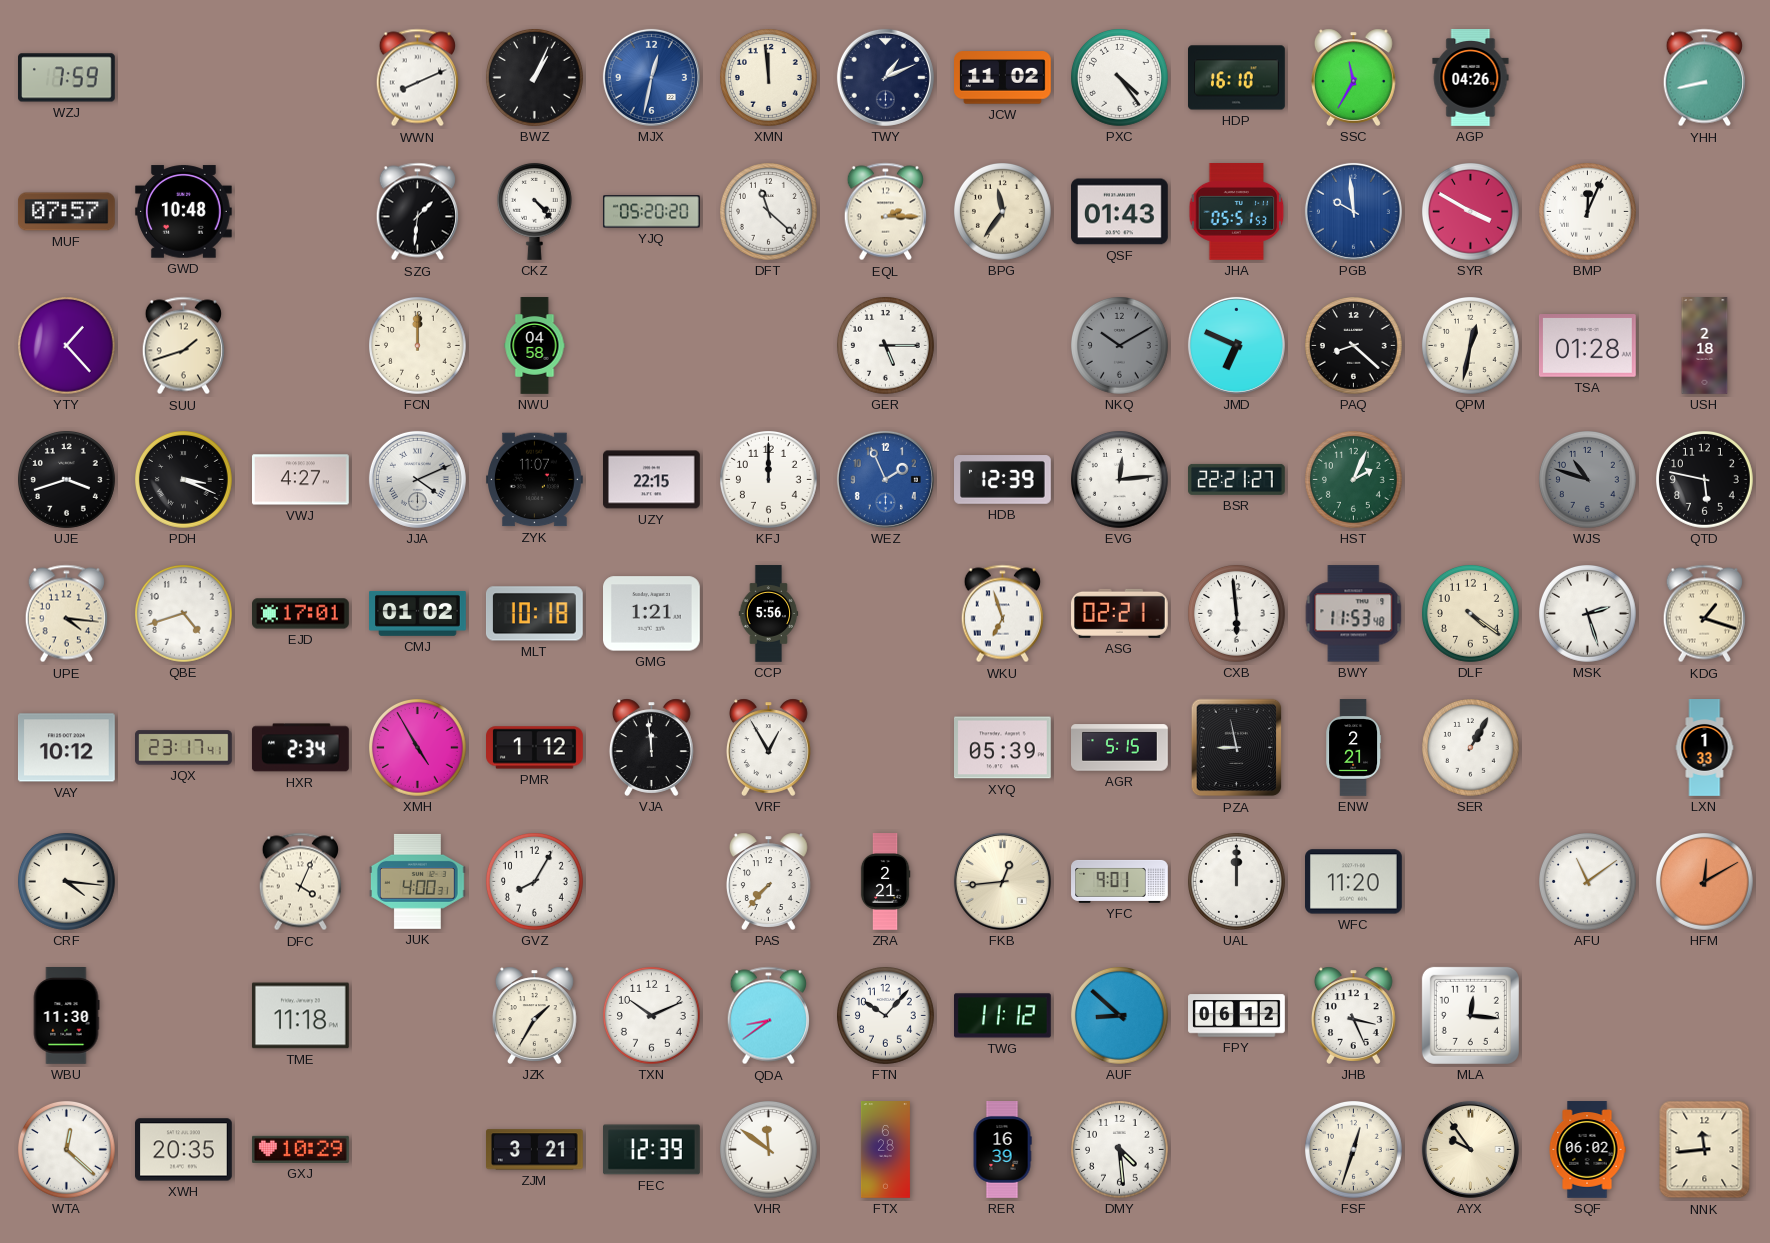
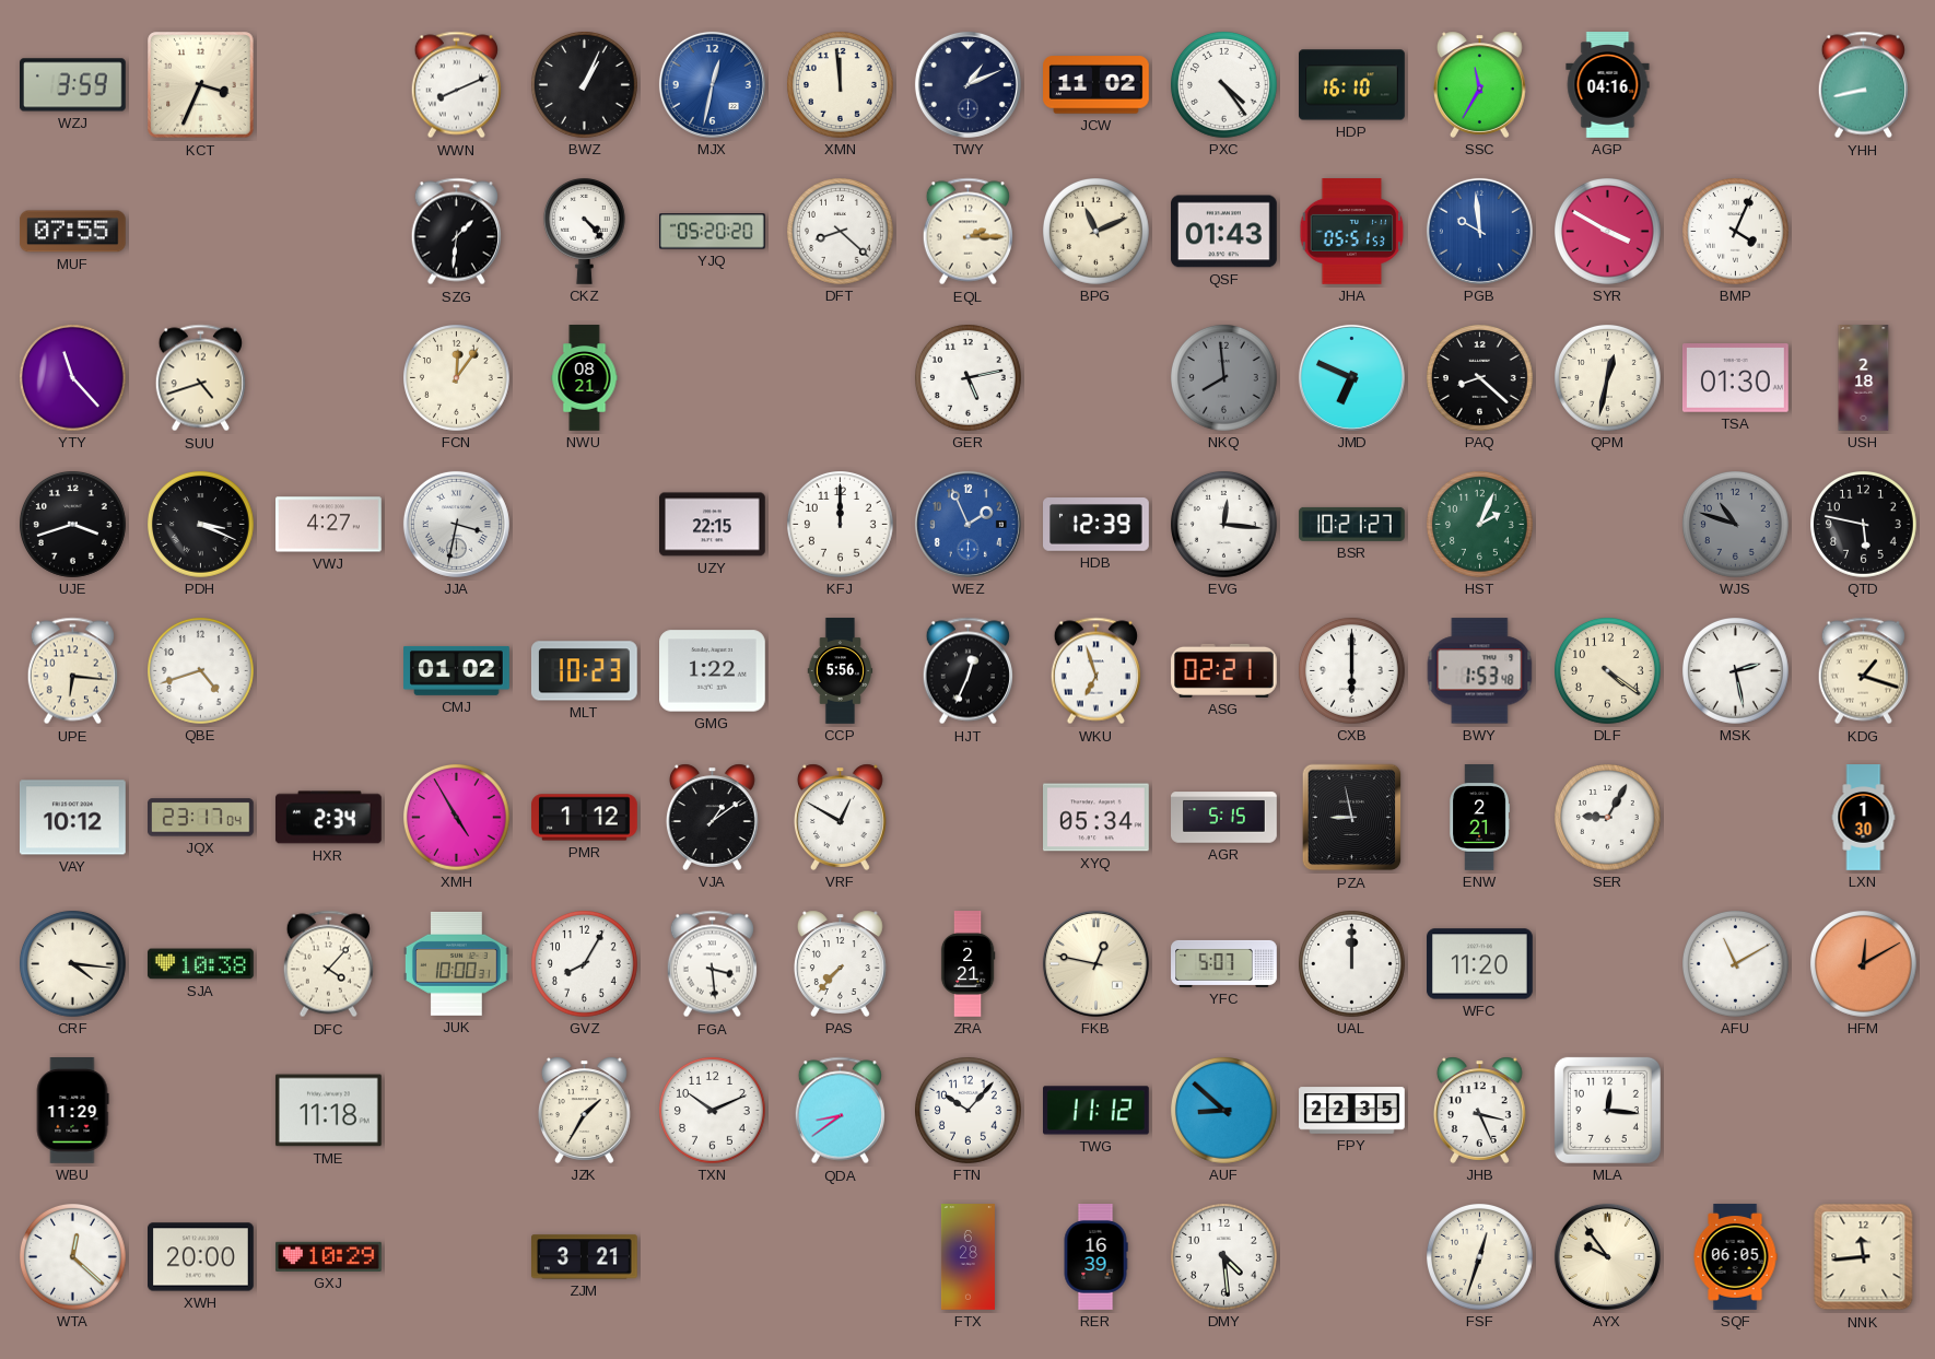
WZJ: 7:59 -> 3:59 (73, 85)
KCT: none -> 3:34 (201, 85)
AGP: 04:26 -> 04:16 (1608, 85)
MUF: 07:57 -> 07:55 (73, 232)
GWD: 10:48 -> none (183, 212)
DFT: 11:22 -> 8:22 (841, 232)
BPG: 11:36 -> 11:11 (1096, 232)
BMP: 12:04 -> 4:04 (1736, 232)
YTY: 1:23 -> 11:23 (73, 378)
SUU: 1:42 -> 4:42 (200, 378)
FCN: 12:00 -> 12:06 (457, 378)
NWU: 04:58 -> 08:21 (585, 378)
GER: 5:15 -> 5:13 (969, 378)
NKQ: 10:10 -> 7:59 (1224, 378)
TSA: 01:28 -> 01:30 (1735, 378)
JJA: 4:11 -> 3:32 (456, 524)
ZYK: 11:07 -> none (535, 480)
EVG: 12:14 -> 12:16 (1224, 525)
BSR: 22:21 -> 10:21 (1352, 524)
UPE: 4:16 -> 6:16 (72, 671)
EJD: 17:01 -> none (301, 614)
MLT: 10:18 -> 10:23 (584, 671)
GMG: 1:21 -> 1:22 (713, 671)
HJT: none -> 12:34 (967, 671)
CXB: 5:59 -> 6:00 (1352, 671)
BWY: 11:53 -> 1:53 (1480, 671)
MSK: 2:27 -> 2:28 (1736, 671)
JQX: 23:17:41 -> 23:17:04 (201, 818)
VJA: 11:59 -> 1:09 (712, 817)
VRF: 12:55 -> 12:50 (840, 817)
XYQ: 05:39 -> 05:34 (1096, 818)
SER: 1:05 -> 9:05 (1608, 818)
LXN: 1:33 -> 1:30 (1864, 818)
SJA: none -> 10:38 (201, 964)
DFC: 4:04 -> 4:07 (328, 964)
JUK: 4:00 -> 10:00 (457, 963)
FGA: none -> 3:29 (712, 964)
FKB: 12:44 -> 12:47 (1095, 963)
YFC: 9:01 -> 5:07 (1224, 963)
AFU: 11:09 -> 11:10 (1736, 964)
WBU: 11:30 -> 11:29 (72, 1111)
FPY: 06:12 -> 22:35 (1352, 1111)
XWH: 20:35 -> 20:00 (201, 1257)
FEC: 12:39 -> none (652, 1150)
VHR: 11:51 -> none (769, 1150)
SQF: 06:02 -> 06:05 (1735, 1257)
